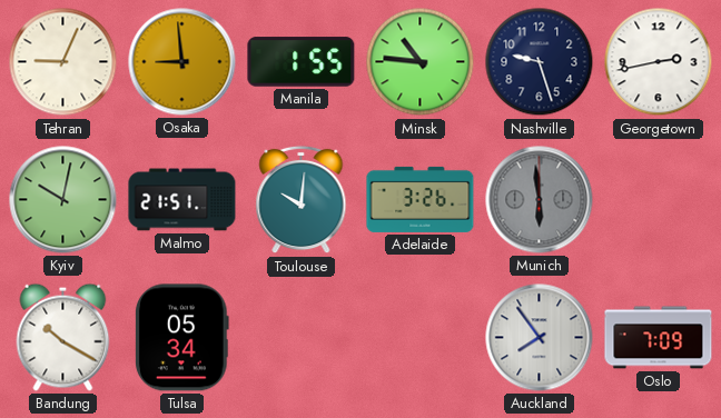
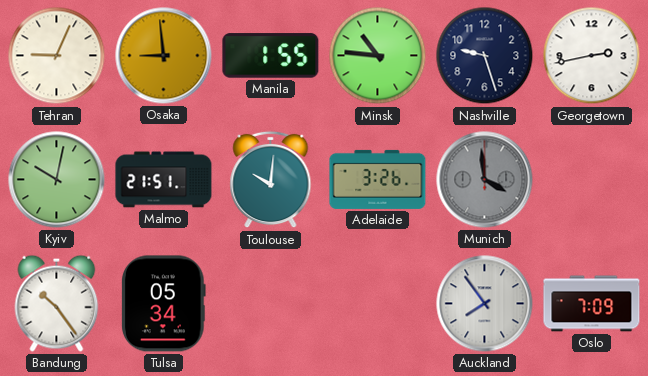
Munich: 5:59 -> 3:59 (485, 180)
Bandung: 10:20 -> 10:24 (57, 303)
